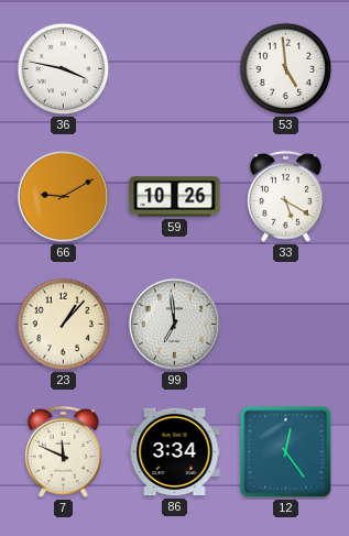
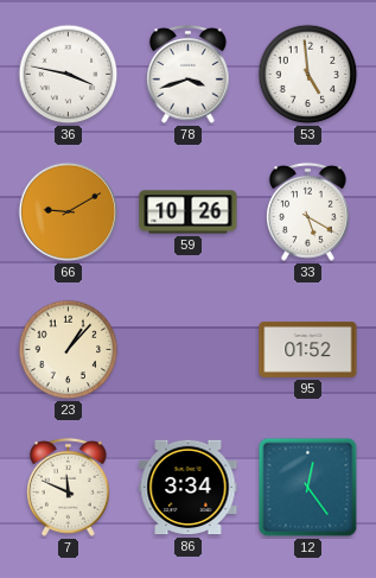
78: none -> 3:42 (187, 74)
99: 6:59 -> none (175, 325)
95: none -> 01:52 (308, 349)
